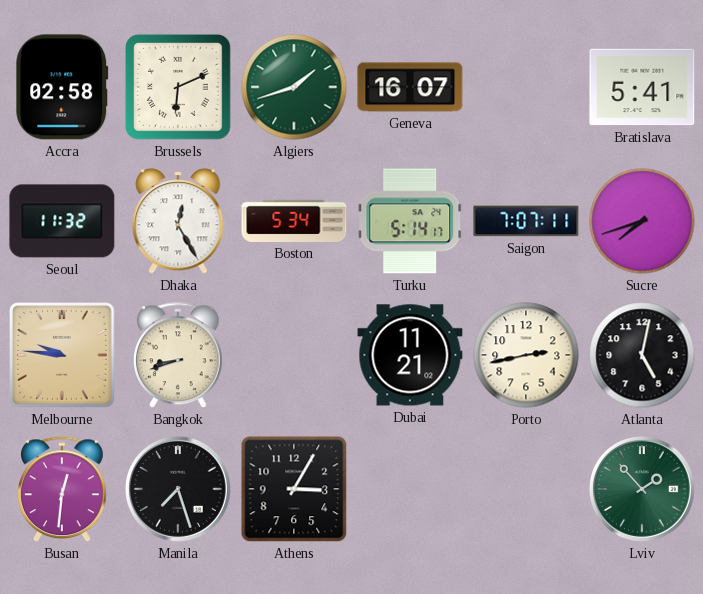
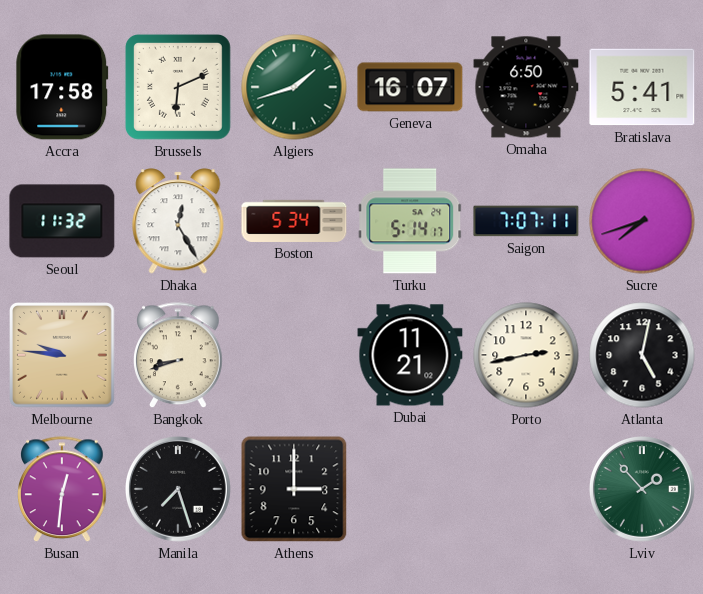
Accra: 02:58 -> 17:58 (62, 87)
Omaha: none -> 6:50 (526, 87)
Athens: 3:05 -> 3:00 (294, 489)
